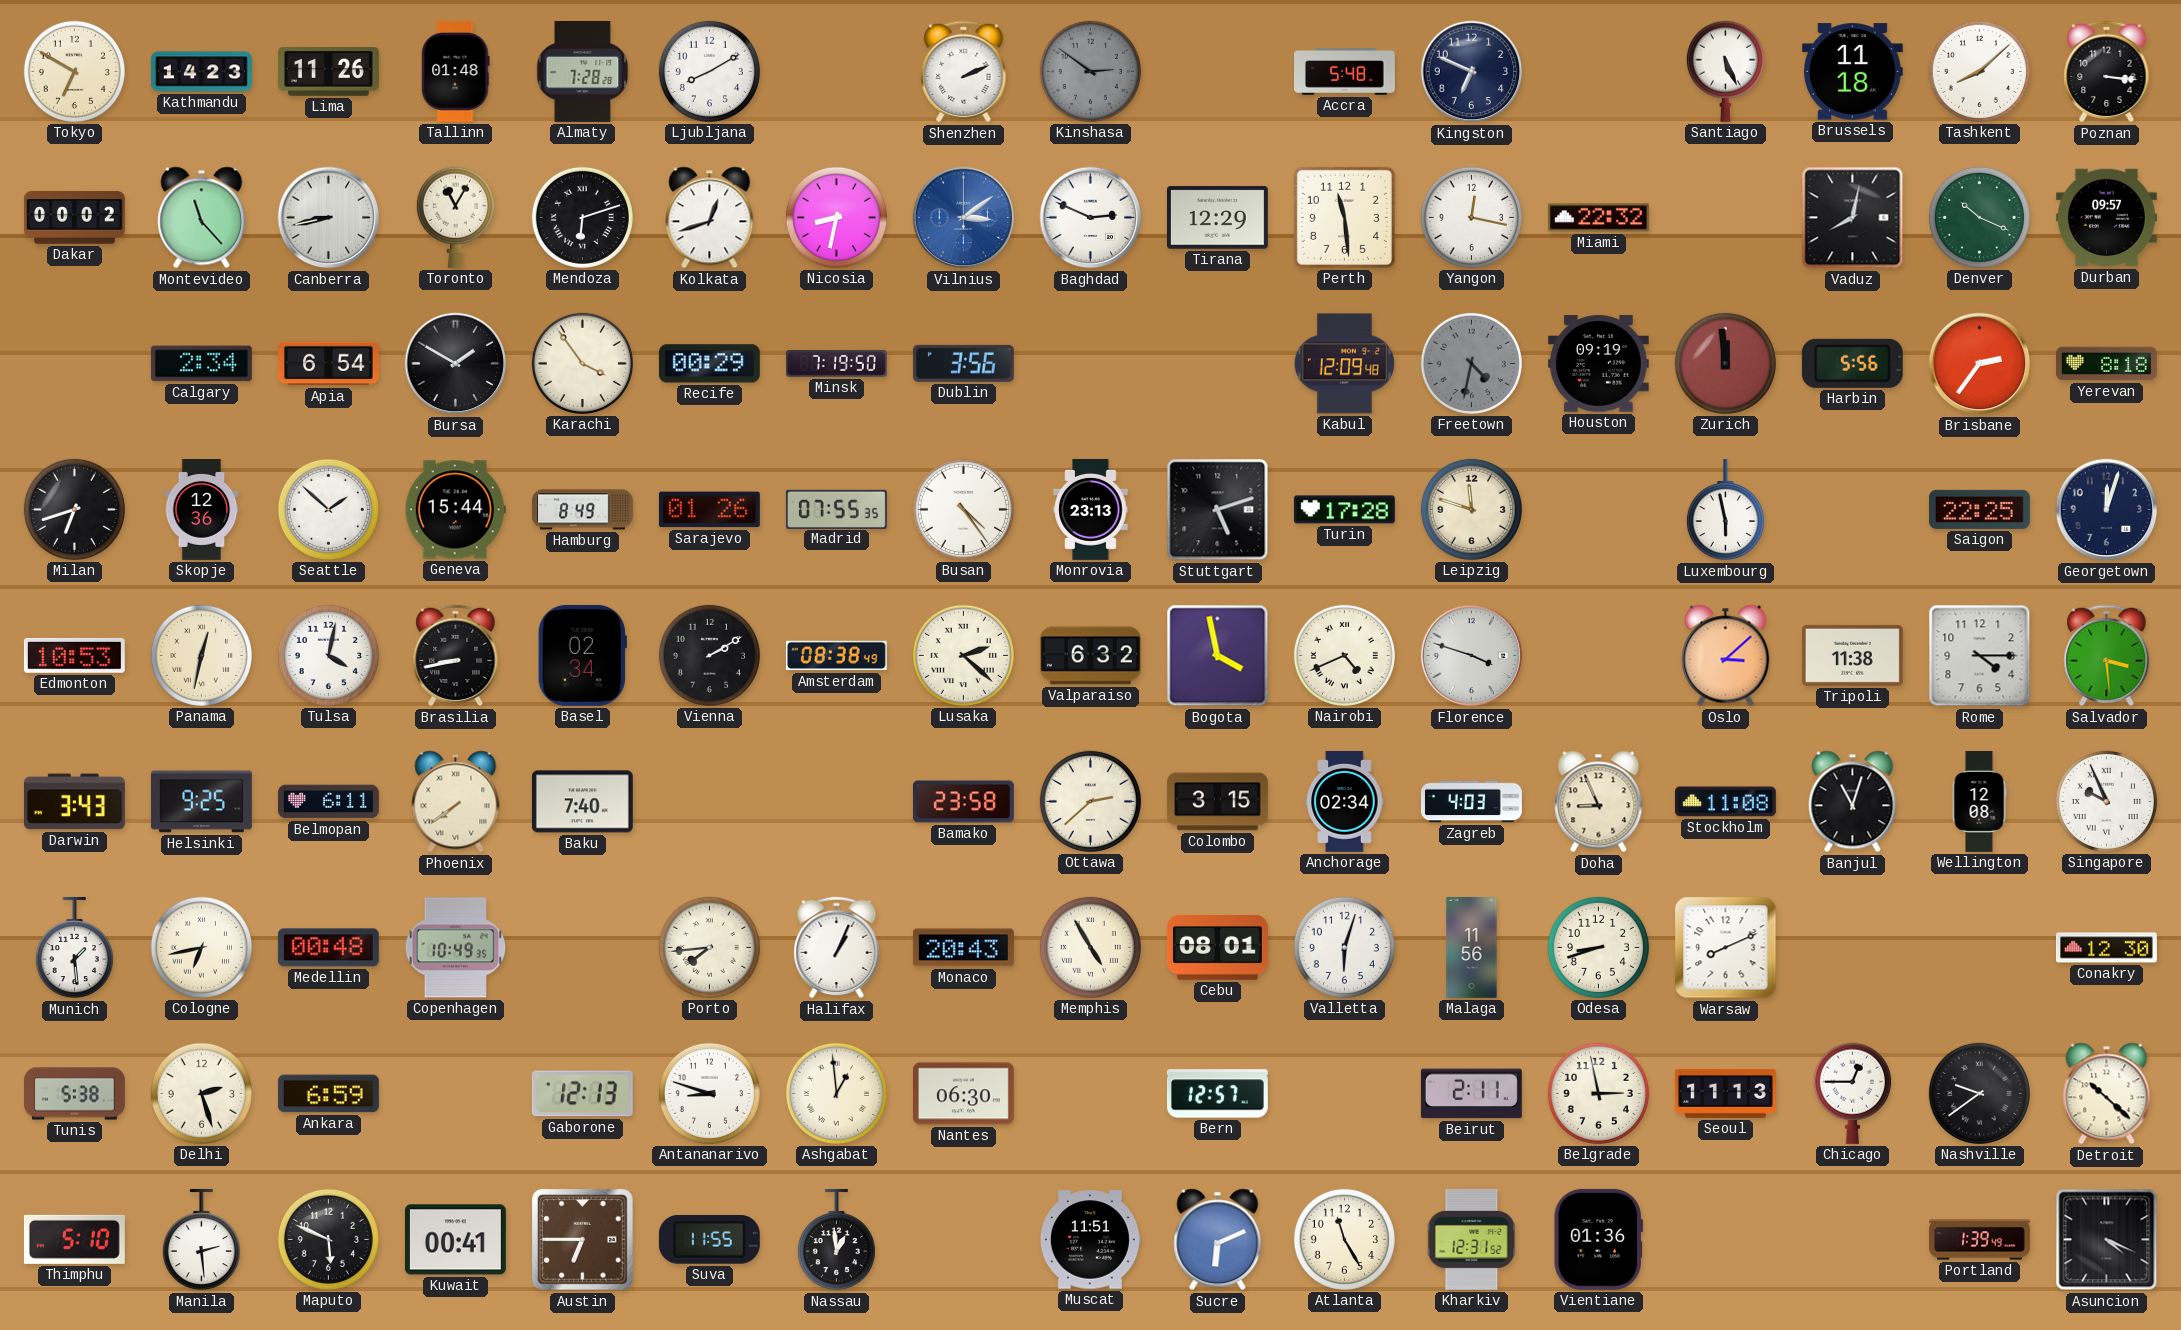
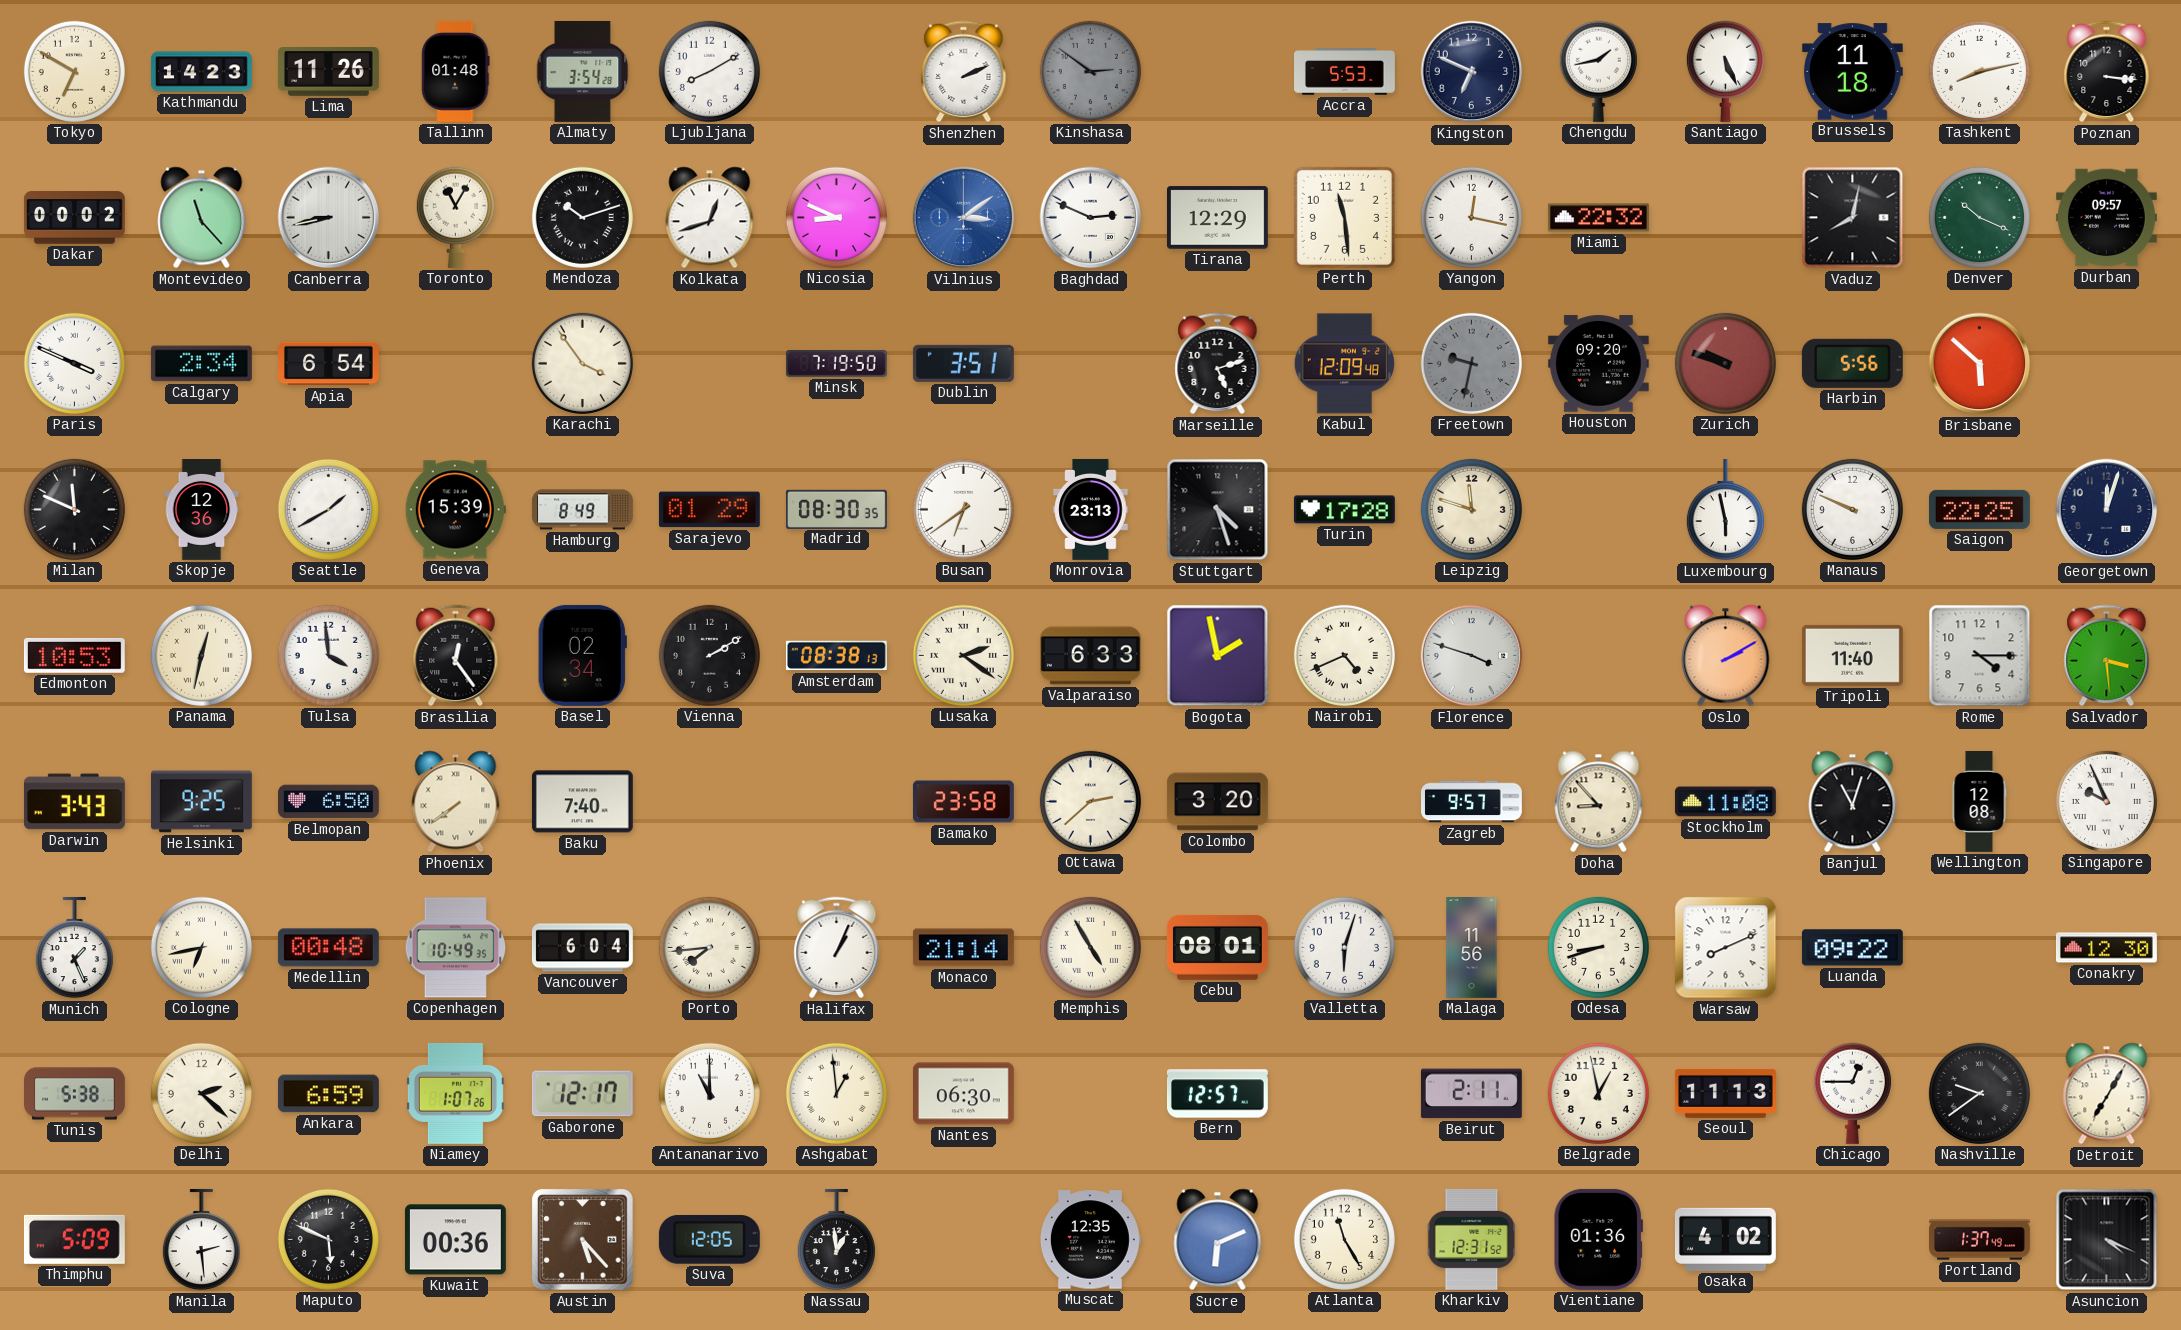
Almaty: 7:28 -> 3:54 (583, 71)
Accra: 5:48 -> 5:53 (1345, 72)
Chengdu: none -> 1:43 (1598, 71)
Tashkent: 8:08 -> 8:13 (1979, 71)
Mendoza: 6:12 -> 10:12 (582, 217)
Nicosia: 8:32 -> 8:49 (836, 217)
Paris: none -> 3:49 (74, 363)
Bursa: 1:50 -> none (456, 364)
Recife: 00:29 -> none (709, 364)
Dublin: 3:56 -> 3:51 (963, 363)
Marseille: none -> 5:12 (1218, 364)
Freetown: 4:32 -> 9:32 (1471, 363)
Houston: 09:19 -> 09:20 (1598, 364)
Zurich: 11:59 -> 9:48 (1725, 363)
Brisbane: 2:36 -> 5:52 (1980, 364)
Yerevan: 8:18 -> none (2106, 364)
Milan: 6:42 -> 11:49 (74, 509)
Seattle: 1:52 -> 1:40 (328, 509)
Geneva: 15:44 -> 15:39 (455, 510)
Sarajevo: 01:26 -> 01:29 (709, 510)
Madrid: 07:55 -> 08:30 (836, 509)
Busan: 4:24 -> 6:39 (963, 509)
Stuttgart: 5:12 -> 4:27 (1218, 510)
Manaus: none -> 9:49 (1852, 509)
Tulsa: 4:02 -> 3:59 (328, 655)
Brasilia: 8:43 -> 12:24 (456, 656)
Amsterdam: 08:38:49 -> 08:38:13 (836, 656)
Lusaka: 2:22 -> 2:21 (963, 655)
Valparaiso: 6:32 -> 6:33 (1090, 656)
Bogota: 3:58 -> 1:58 (1218, 656)
Oslo: 3:08 -> 2:10 (1726, 656)
Tripoli: 11:38 -> 11:40 (1852, 655)
Belmopan: 6:11 -> 6:50 (328, 802)
Colombo: 3:15 -> 3:20 (1217, 802)
Anchorage: 02:34 -> none (1345, 801)
Zagreb: 4:03 -> 9:57 (1472, 802)
Doha: 8:56 -> 8:53 (1599, 802)
Munich: 1:29 -> 1:26 (74, 948)
Vancouver: none -> 6:04 (582, 948)
Monaco: 20:43 -> 21:14 (963, 948)
Luanda: none -> 09:22 (1852, 948)
Delhi: 2:27 -> 2:22 (201, 1093)
Niamey: none -> 1:07 (455, 1093)
Gaborone: 12:13 -> 12:17 (582, 1094)
Antananarivo: 8:48 -> 11:00 (709, 1093)
Belgrade: 2:58 -> 12:58 (1598, 1093)
Detroit: 10:22 -> 7:05 (2107, 1094)
Thimphu: 5:10 -> 5:09 (74, 1239)
Kuwait: 00:41 -> 00:36 (455, 1240)
Austin: 6:45 -> 5:23 (583, 1240)
Suva: 11:55 -> 12:05 (709, 1239)
Muscat: 11:51 -> 12:35 (1090, 1240)
Osaka: none -> 4:02 (1725, 1239)
Portland: 1:39 -> 1:37 (1980, 1240)
